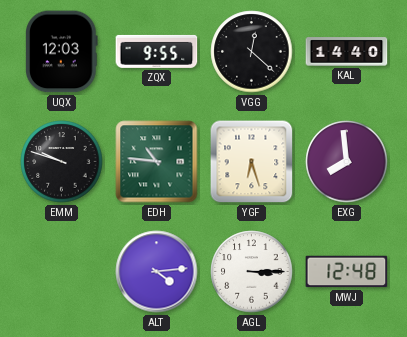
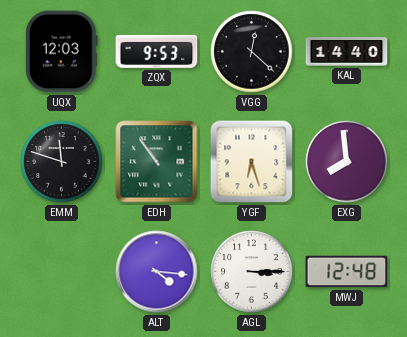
ZQX: 9:55 -> 9:53 (157, 51)
EMM: 9:48 -> 11:48 (62, 162)
EDH: 10:46 -> 10:54 (157, 162)
ALT: 4:14 -> 4:16 (157, 272)
